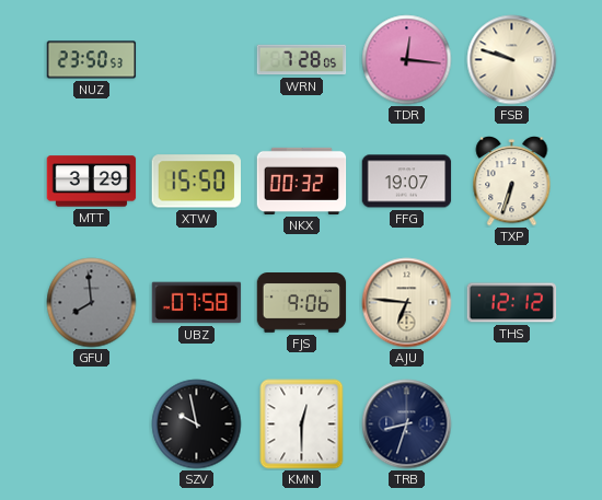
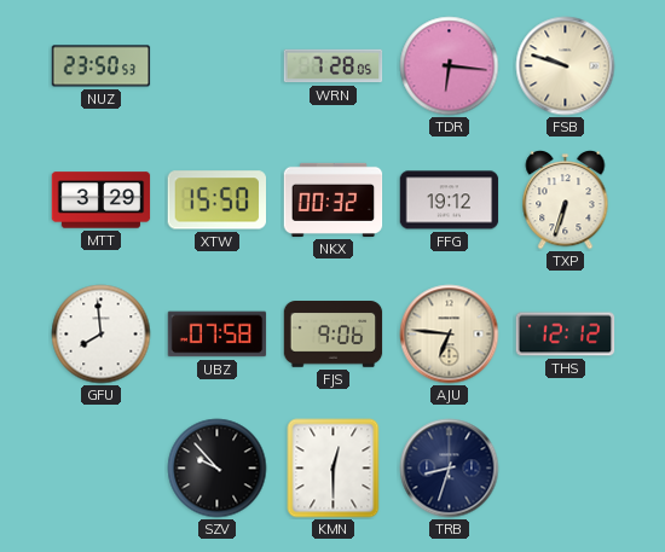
TDR: 12:16 -> 6:16 (450, 66)
FFG: 19:07 -> 19:12 (450, 201)
GFU dial: grey -> white (102, 335)
SZV: 9:58 -> 9:53 (218, 469)
